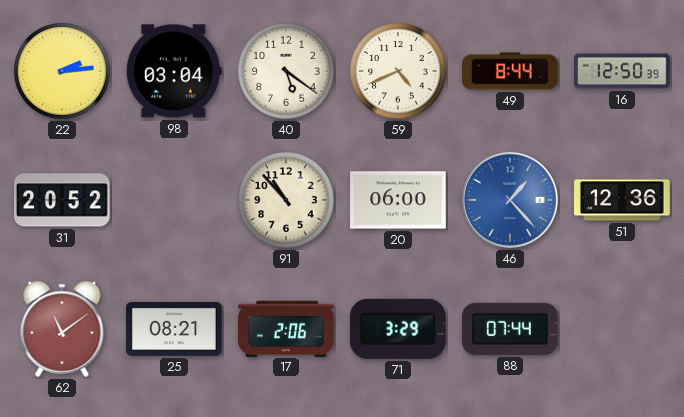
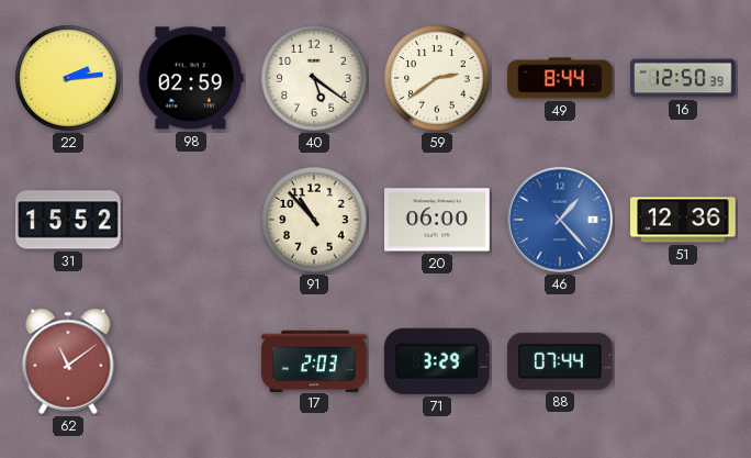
98: 03:04 -> 02:59 (191, 78)
59: 4:41 -> 2:39 (437, 78)
31: 20:52 -> 15:52 (68, 220)
25: 08:21 -> none (174, 329)
17: 2:06 -> 2:03 (314, 360)
